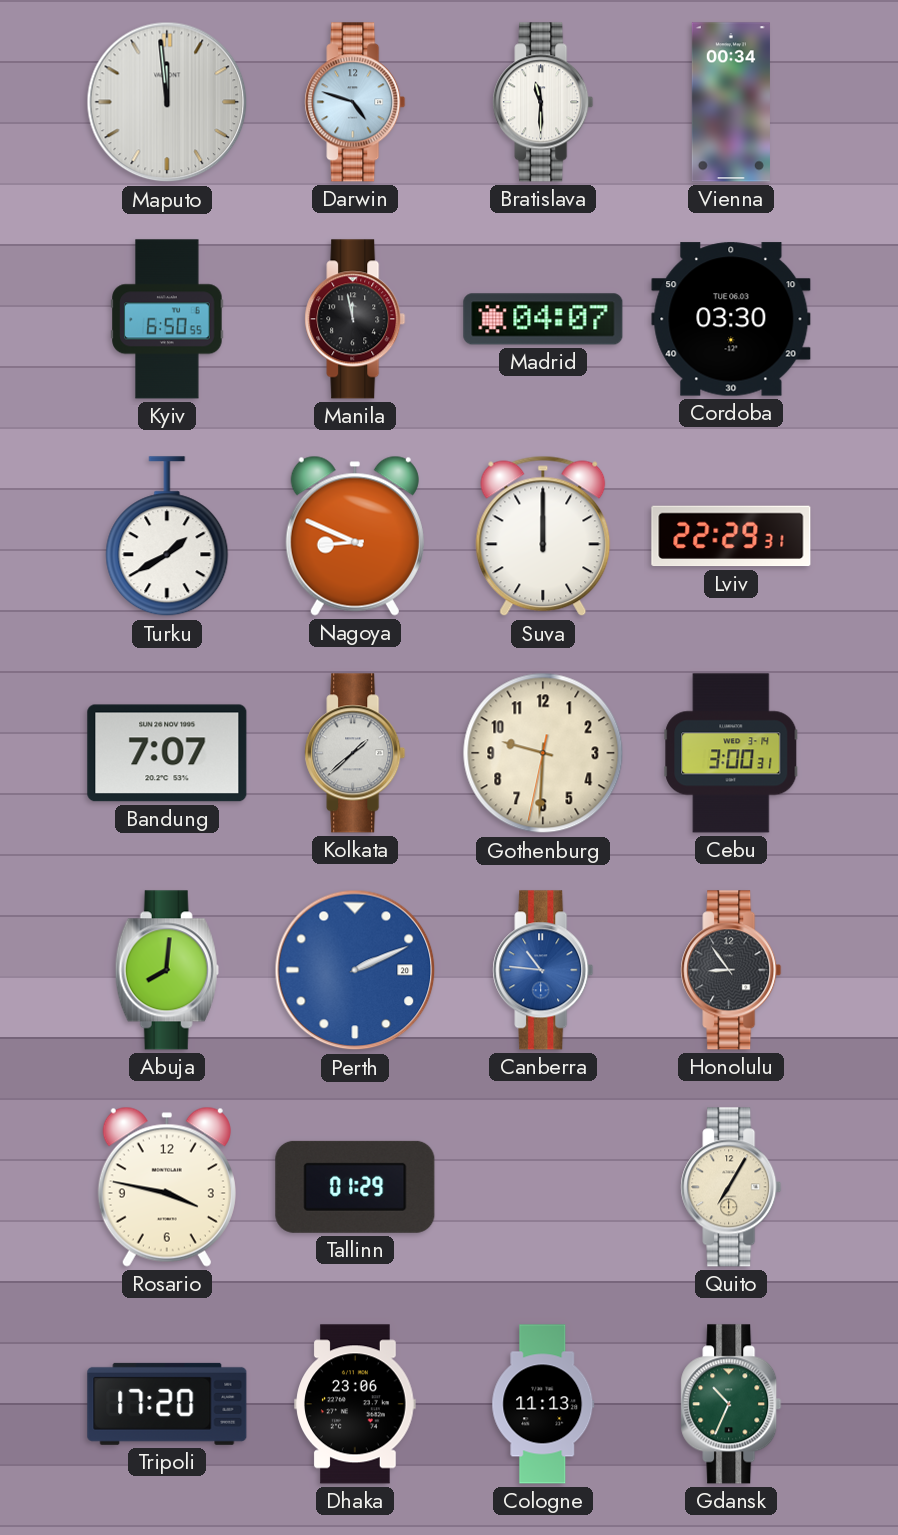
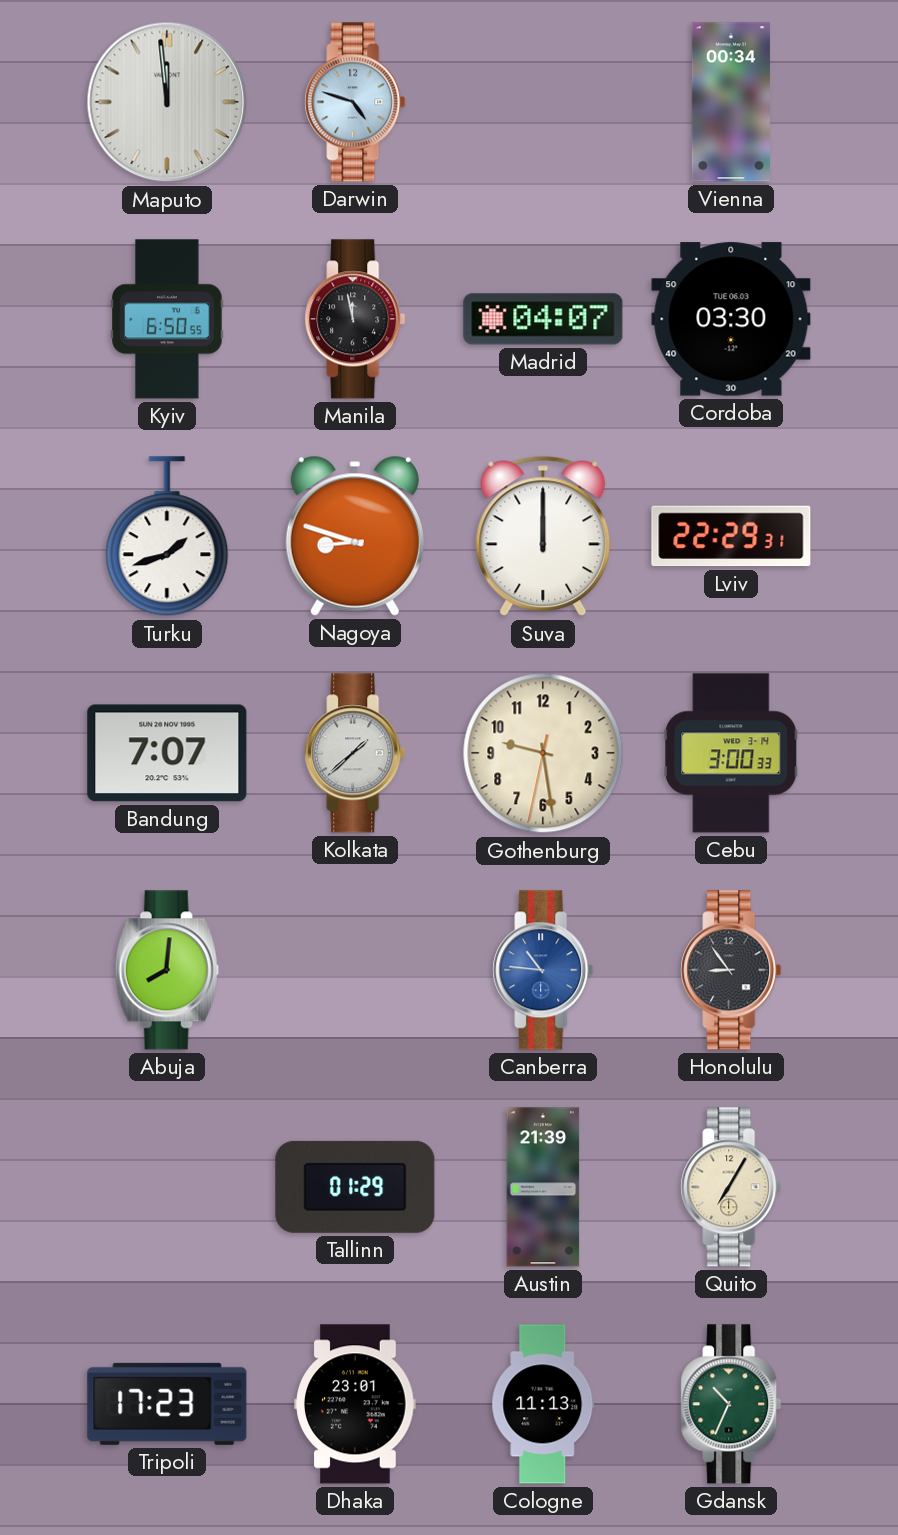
Bratislava: 11:30 -> none (543, 102)
Turku: 1:40 -> 1:42 (167, 537)
Nagoya: 8:49 -> 8:48 (355, 536)
Gothenburg: 9:30 -> 9:28 (543, 753)
Cebu: 3:00:31 -> 3:00:33 (731, 753)
Perth: 2:11 -> none (355, 970)
Rosario: 3:47 -> none (167, 1187)
Austin: none -> 21:39 (543, 1187)
Tripoli: 17:20 -> 17:23 (167, 1404)
Dhaka: 23:06 -> 23:01 (355, 1404)
